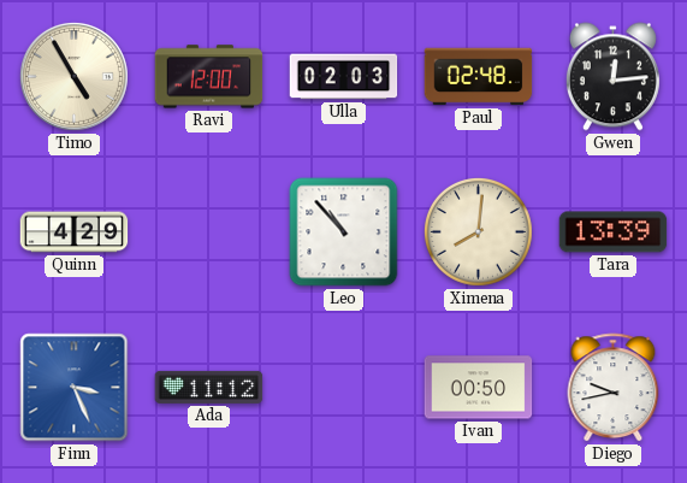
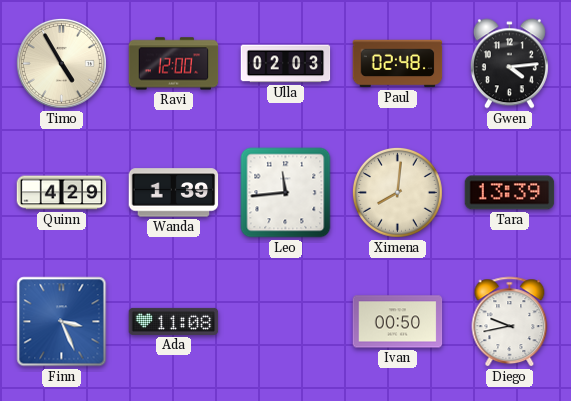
Gwen: 12:14 -> 4:14 (509, 64)
Wanda: none -> 1:39 (174, 193)
Leo: 10:53 -> 11:44 (286, 193)
Ada: 11:12 -> 11:08 (174, 321)
